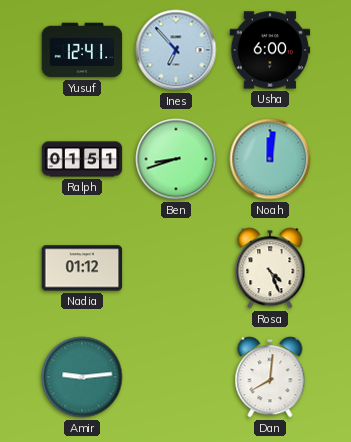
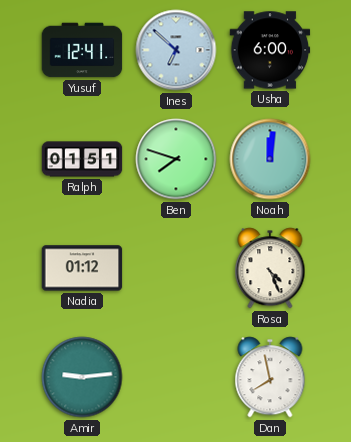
Ines: 6:53 -> 6:52 (176, 50)
Ben: 8:42 -> 7:48 (176, 159)
Dan: 8:01 -> 7:58 (270, 377)
